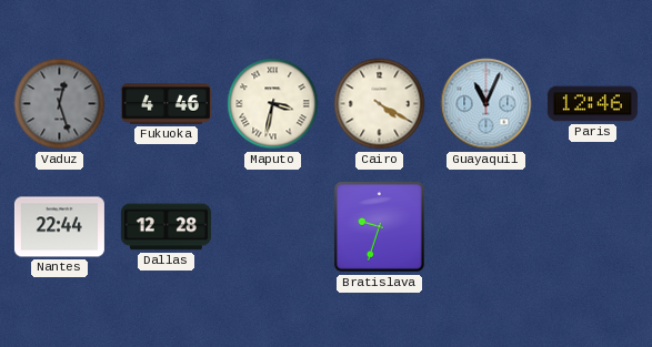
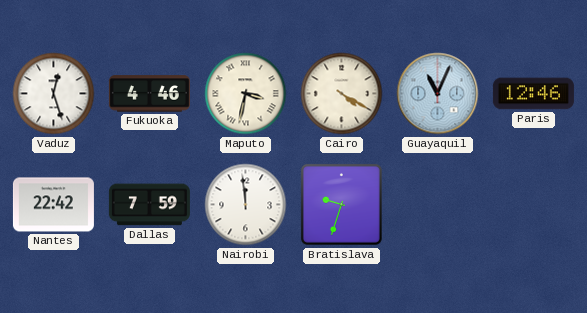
Vaduz dial: grey -> white (54, 94)
Nantes: 22:44 -> 22:42 (53, 205)
Dallas: 12:28 -> 7:59 (149, 205)
Nairobi: none -> 11:59 (246, 205)
